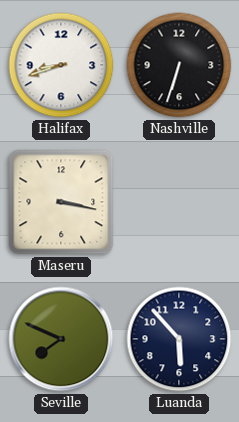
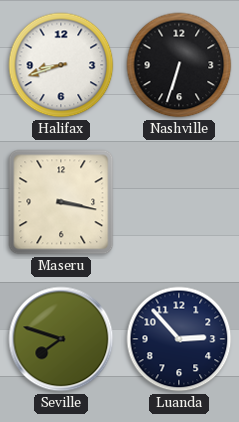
Seville: 7:49 -> 7:48 (61, 339)
Luanda: 5:53 -> 2:53 (179, 339)
